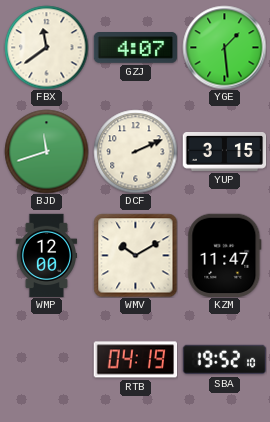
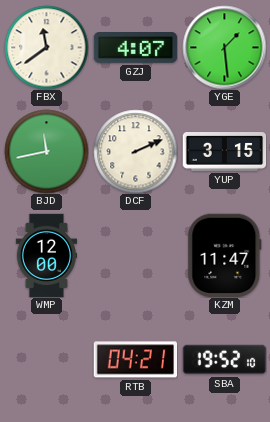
BJD: 11:42 -> 11:43 (46, 151)
WMV: 10:10 -> none (135, 255)
RTB: 04:19 -> 04:21 (135, 360)
